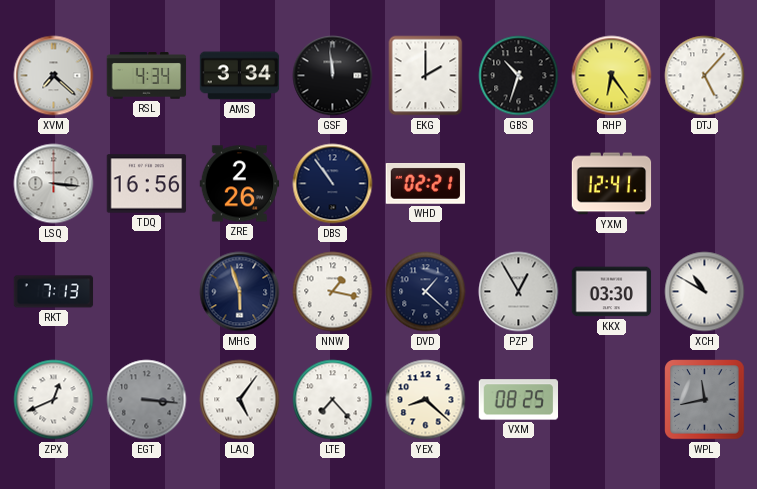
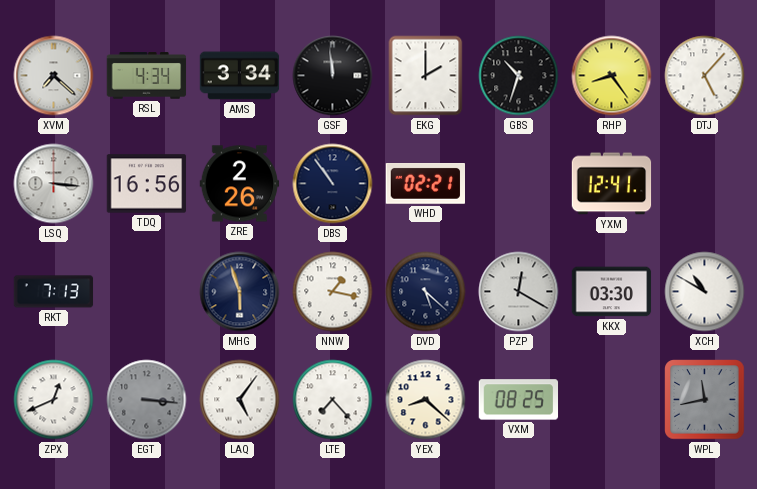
RHP: 6:24 -> 8:24 (612, 76)
DVD: 1:22 -> 5:22 (426, 292)
PZP: 12:55 -> 12:20 (519, 292)
